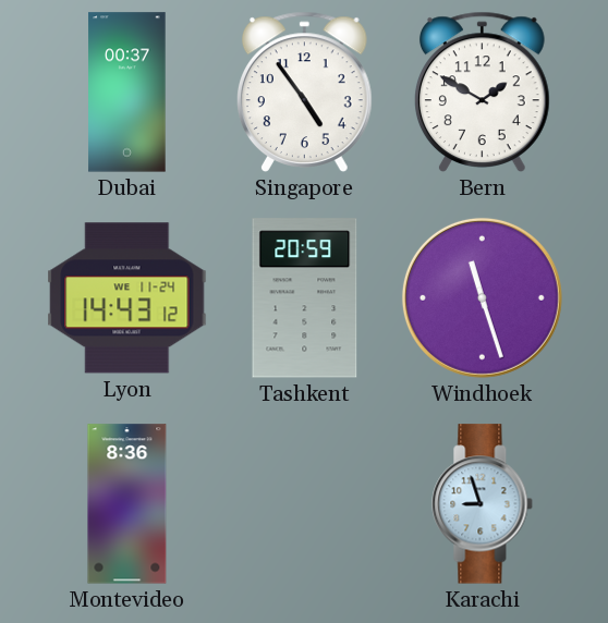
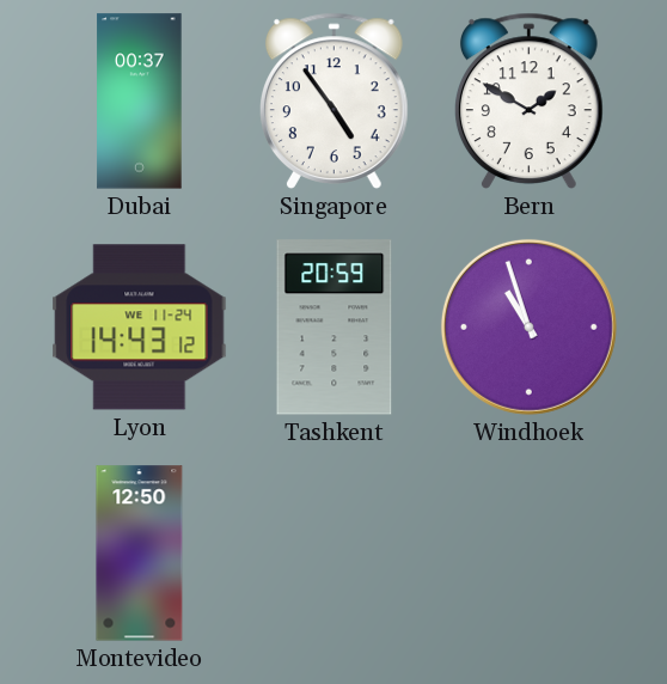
Windhoek: 11:27 -> 10:57 (528, 326)
Montevideo: 8:36 -> 12:50 (140, 554)
Karachi: 8:57 -> none (483, 504)
